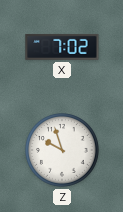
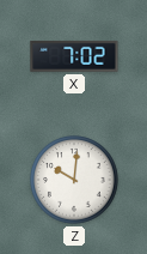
Z: 9:57 -> 10:01 (74, 180)
